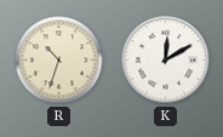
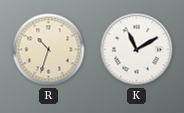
K: 12:10 -> 11:10 (137, 50)
